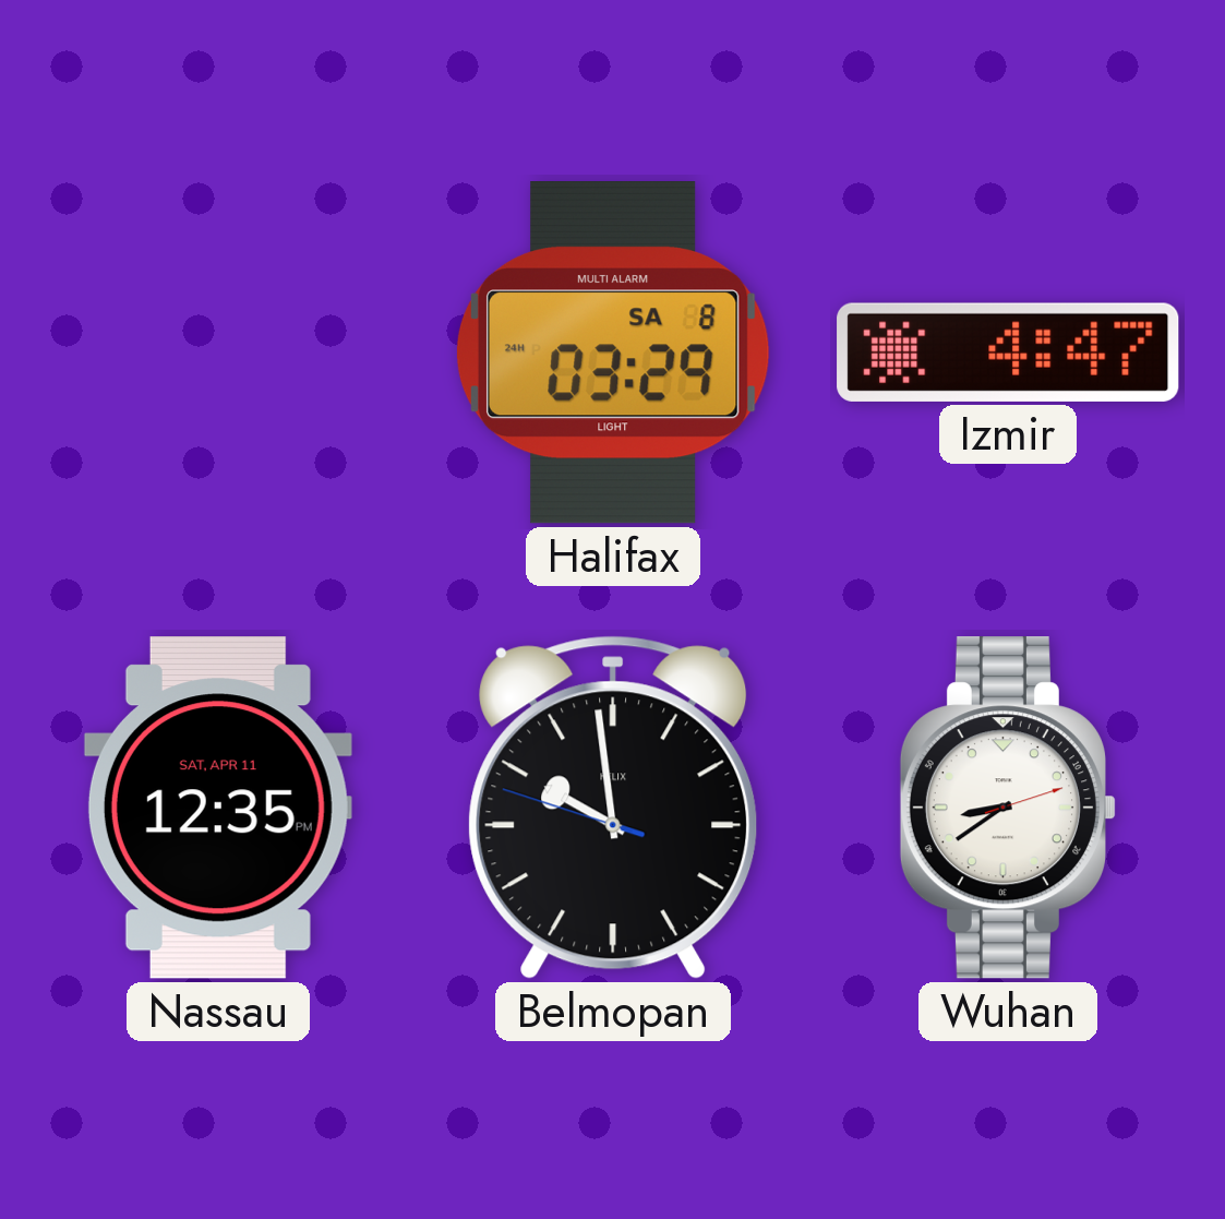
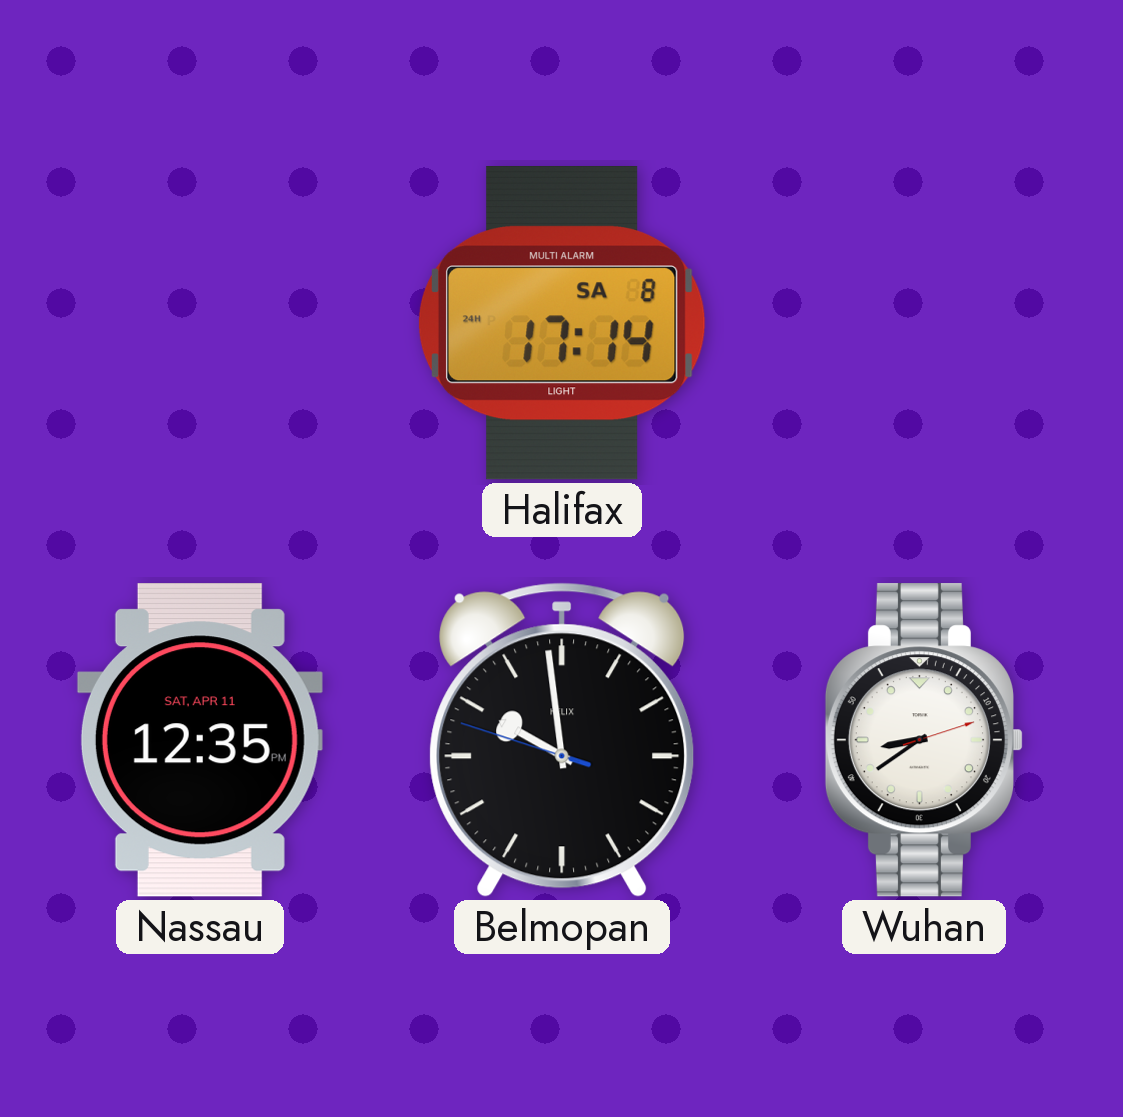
Halifax: 03:29 -> 17:14 (562, 324)
Izmir: 4:47 -> none (1008, 352)
